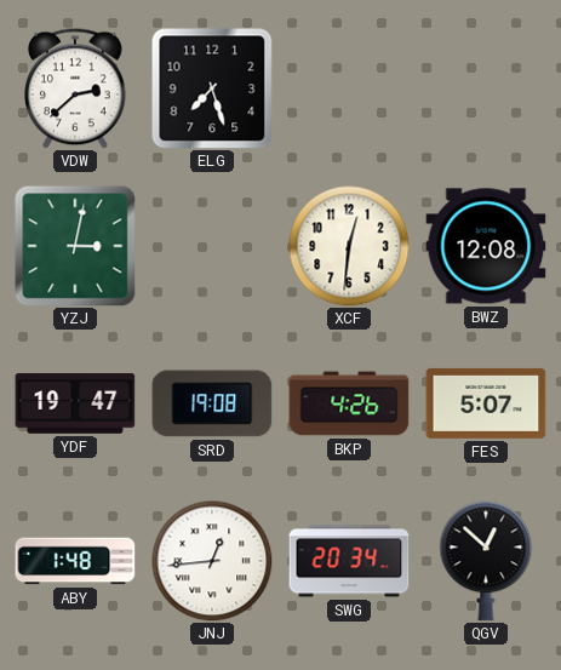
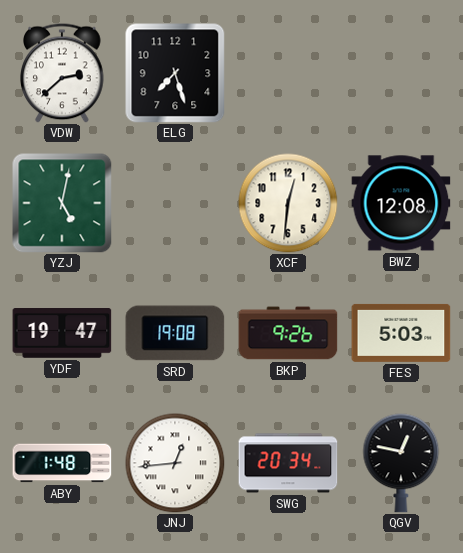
YZJ: 3:02 -> 5:02 (62, 203)
BKP: 4:26 -> 9:26 (288, 333)
FES: 5:07 -> 5:03 (401, 333)
QGV: 12:52 -> 12:47 (401, 463)
